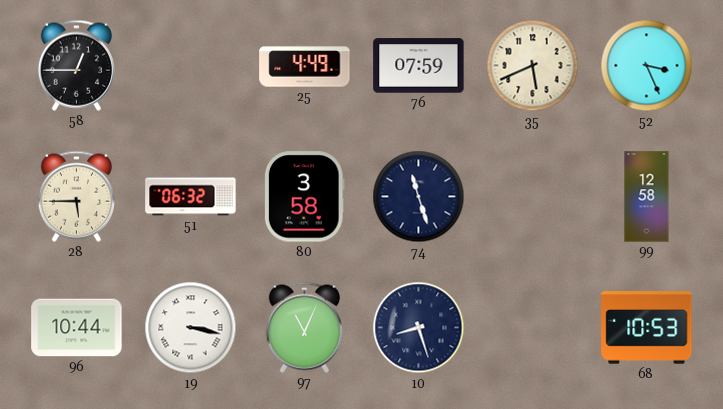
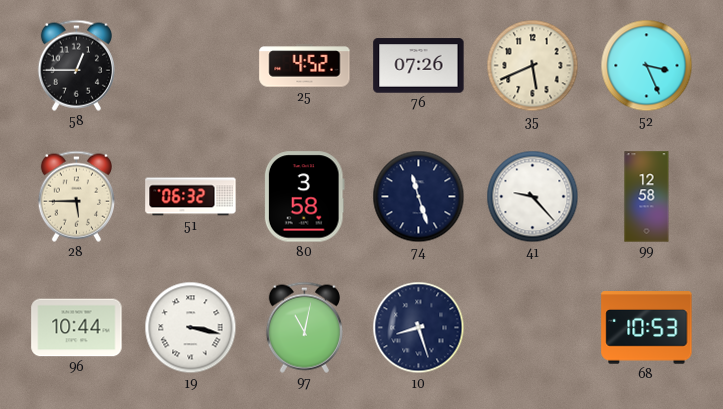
25: 4:49 -> 4:52 (305, 66)
76: 07:59 -> 07:26 (419, 66)
41: none -> 9:23 (533, 197)
97: 11:04 -> 11:02 (304, 327)
